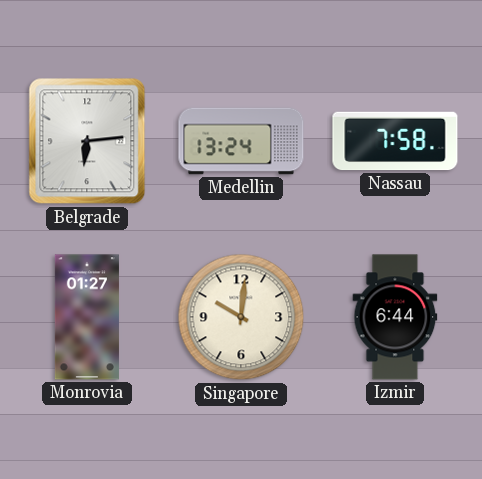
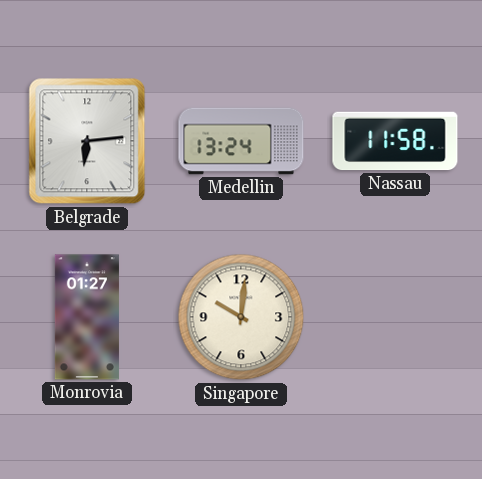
Nassau: 7:58 -> 11:58 (395, 141)
Izmir: 6:44 -> none (395, 317)
